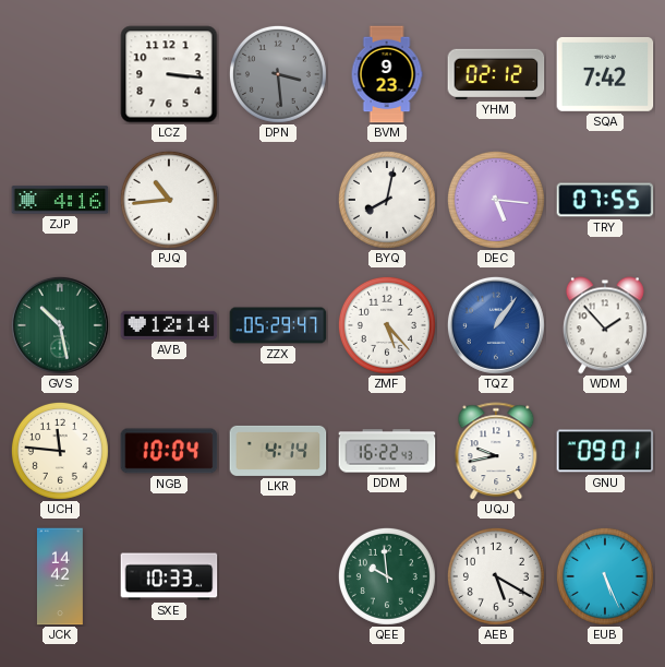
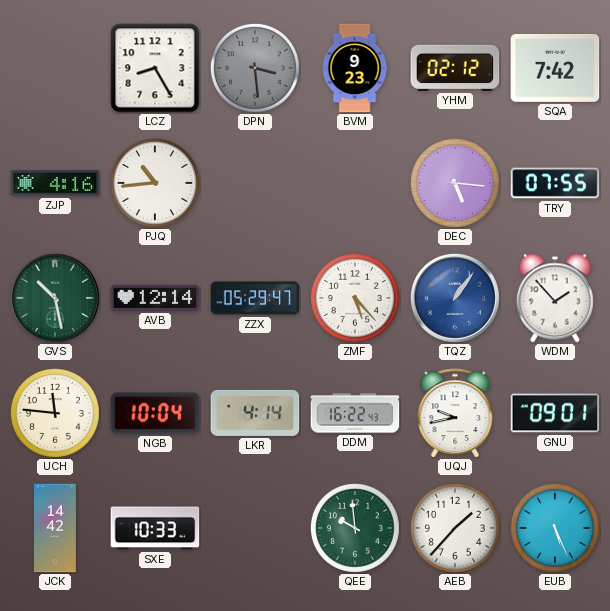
LCZ: 3:16 -> 8:25 (155, 68)
BYQ: 8:02 -> none (387, 200)
AEB: 5:20 -> 1:37 (455, 528)
